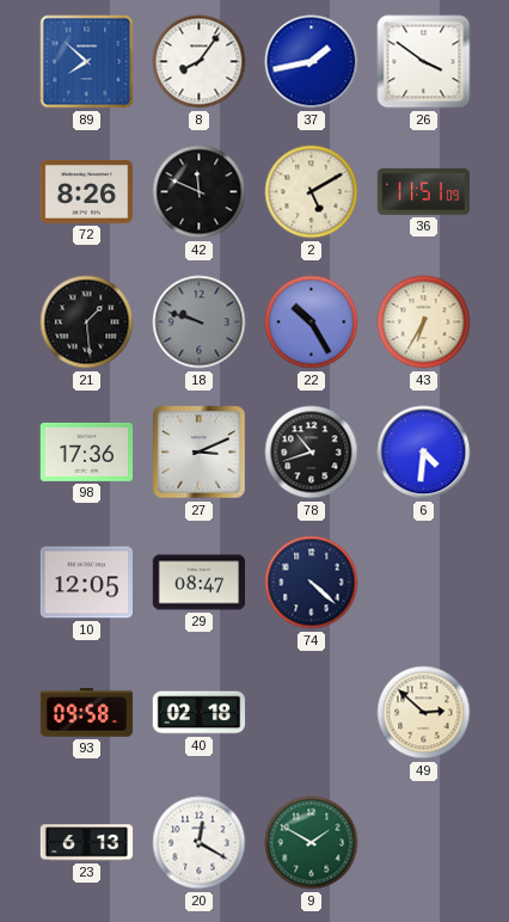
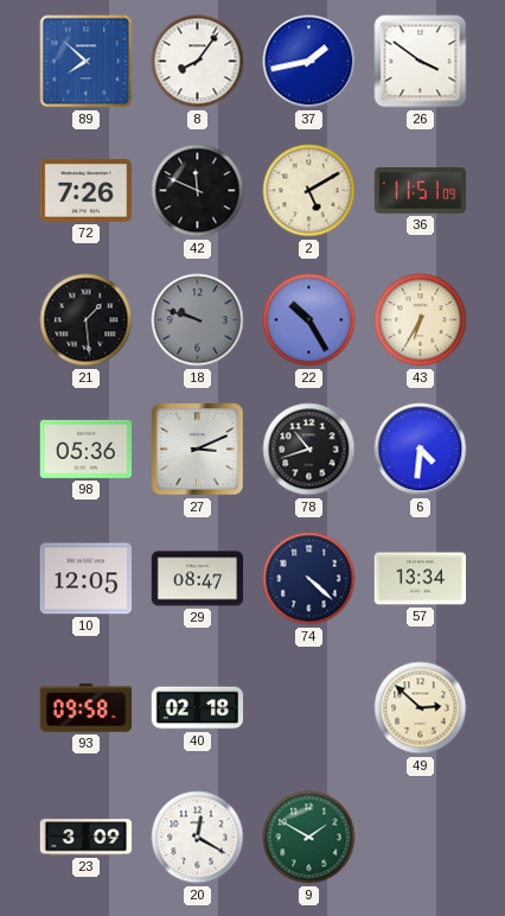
72: 8:26 -> 7:26 (87, 190)
98: 17:36 -> 05:36 (87, 449)
57: none -> 13:34 (421, 579)
23: 6:13 -> 3:09 (87, 838)
